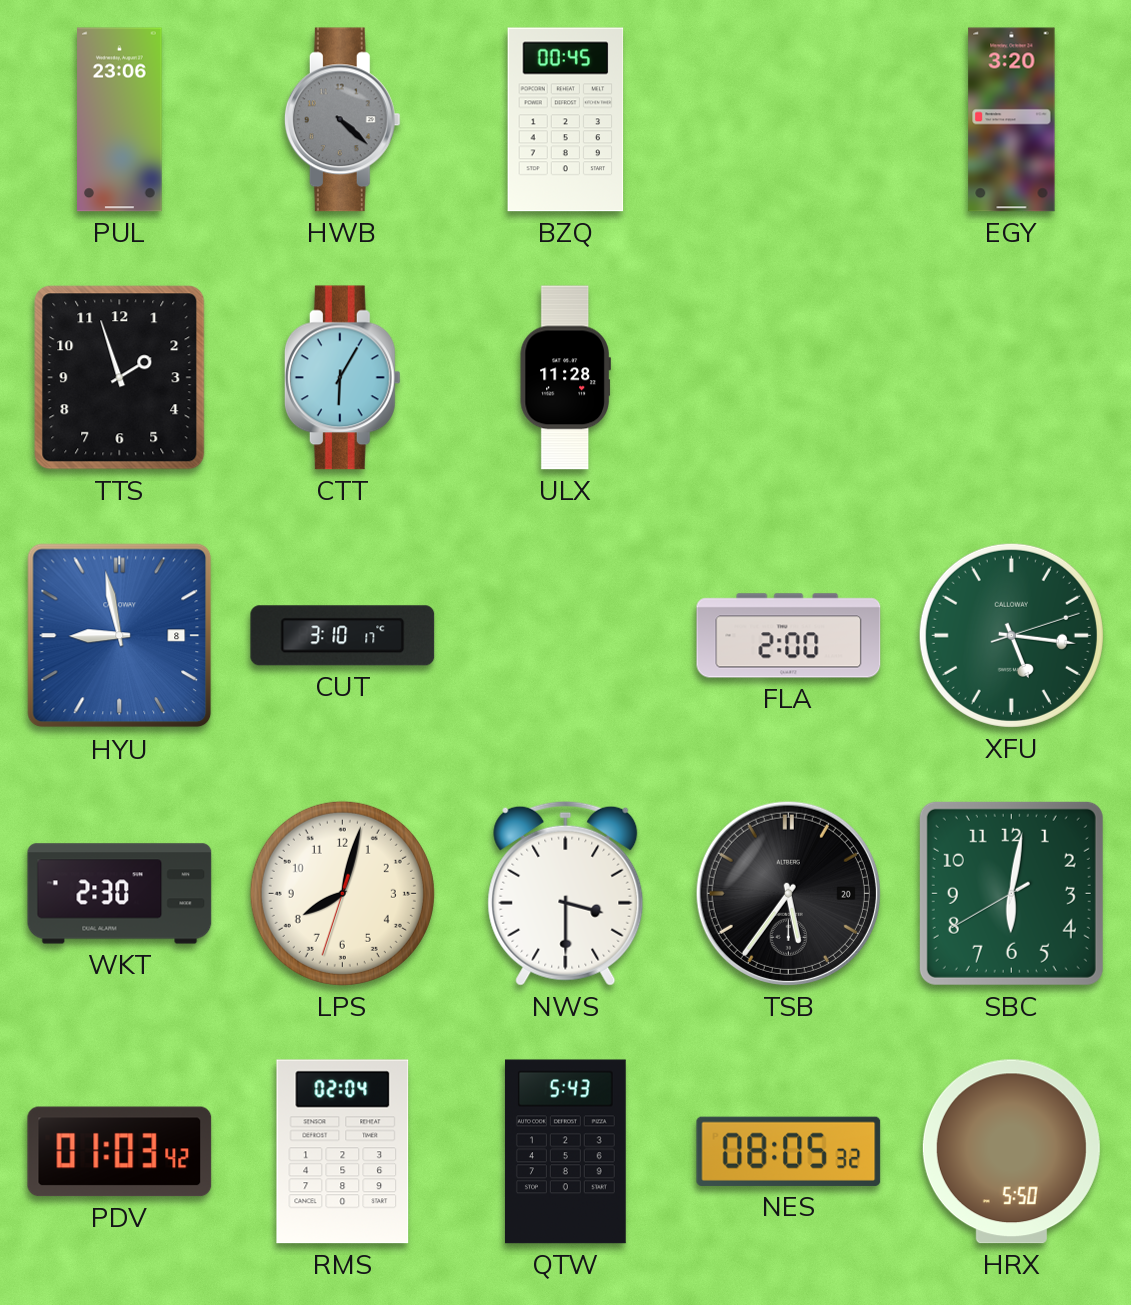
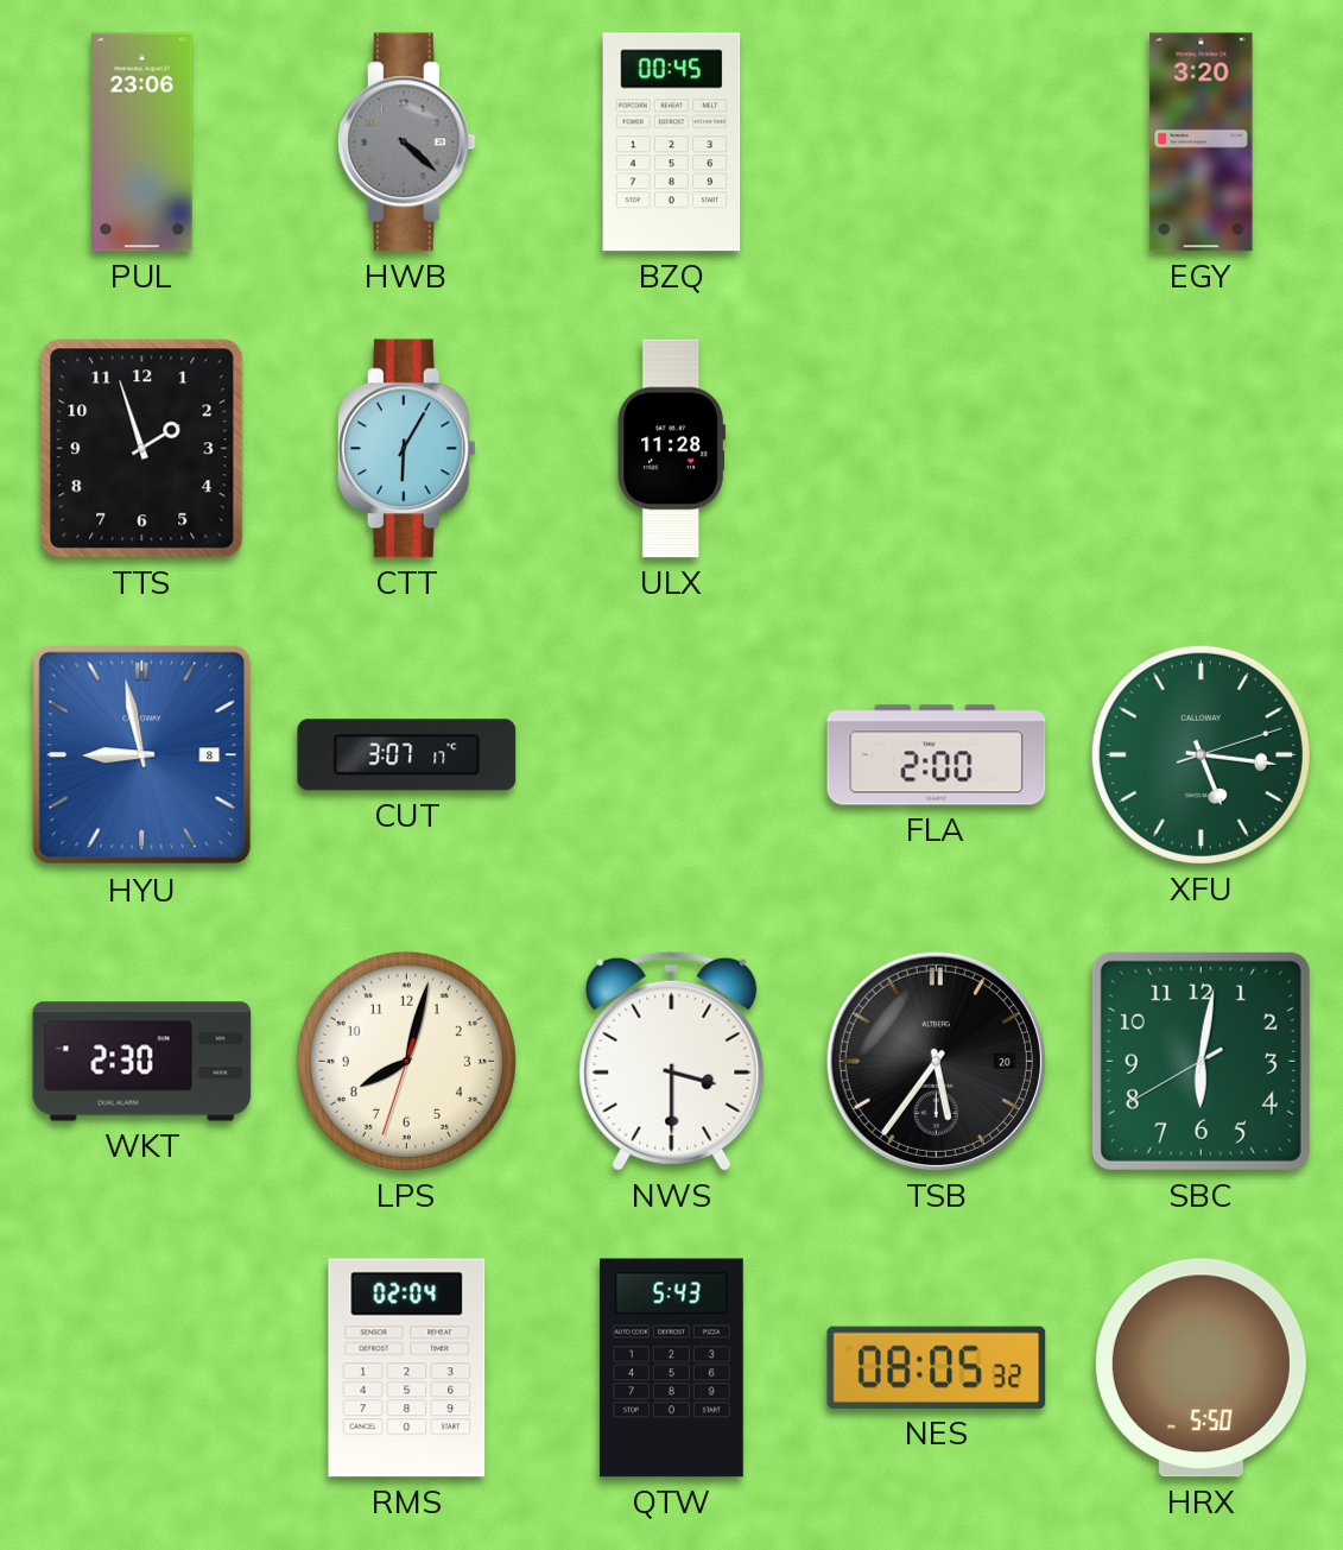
CUT: 3:10 -> 3:07 (407, 755)
PDV: 01:03 -> none (120, 1152)
